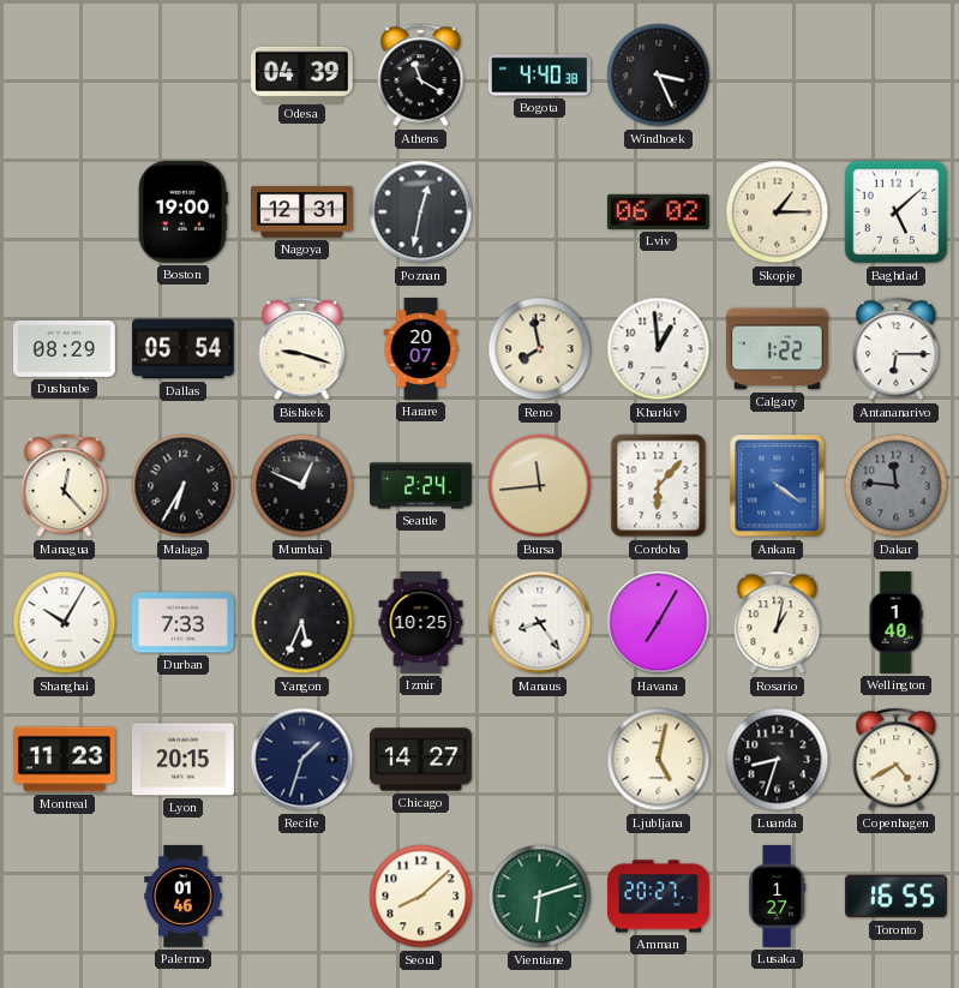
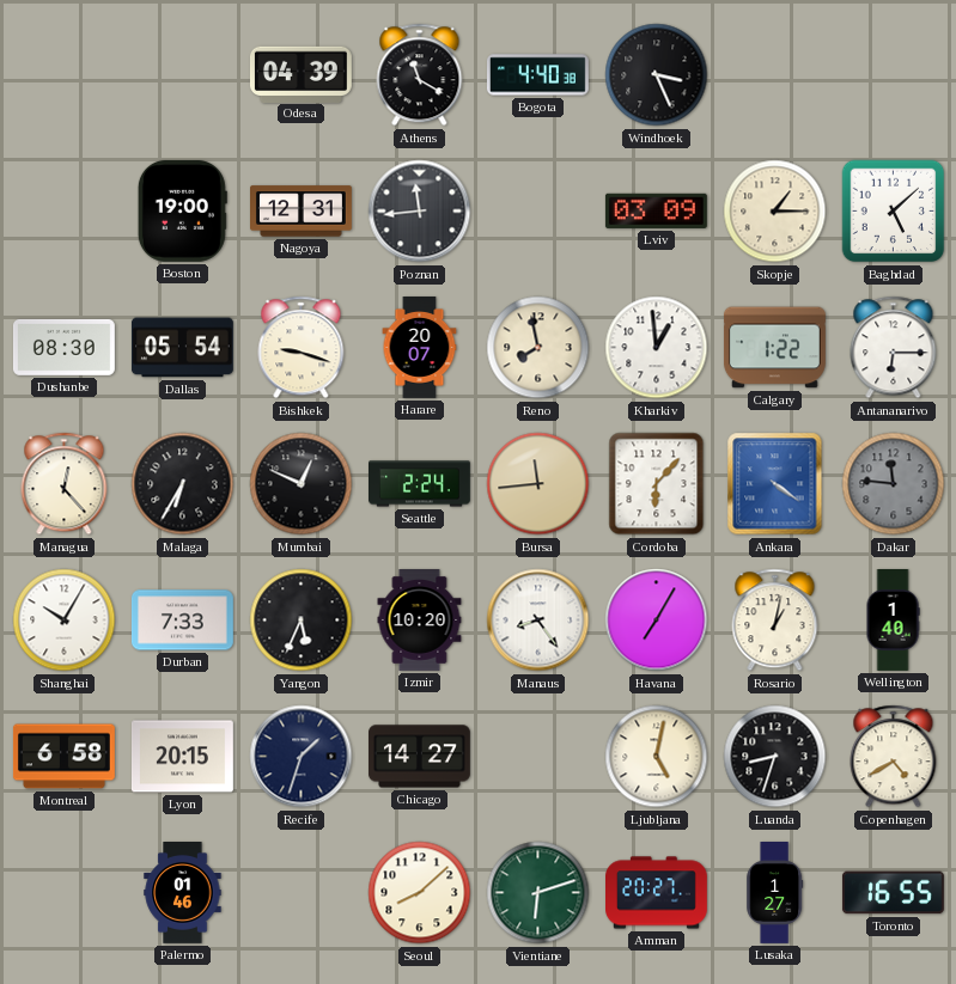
Poznan: 12:32 -> 11:44 (420, 212)
Lviv: 06:02 -> 03:09 (656, 210)
Dushanbe: 08:29 -> 08:30 (63, 347)
Izmir: 10:25 -> 10:20 (420, 621)
Montreal: 11:23 -> 6:58 (65, 757)
